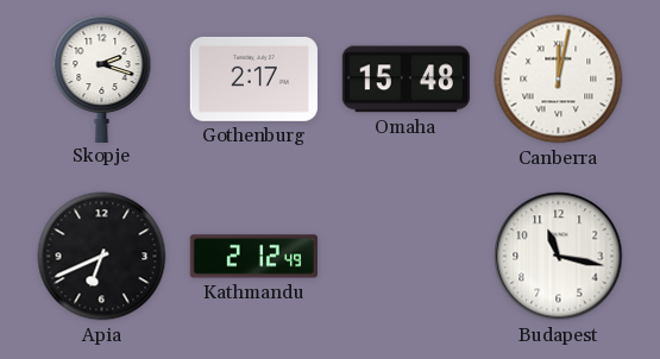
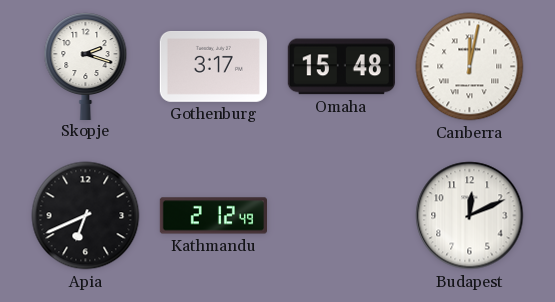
Gothenburg: 2:17 -> 3:17 (213, 66)
Budapest: 11:17 -> 12:11 (470, 216)
